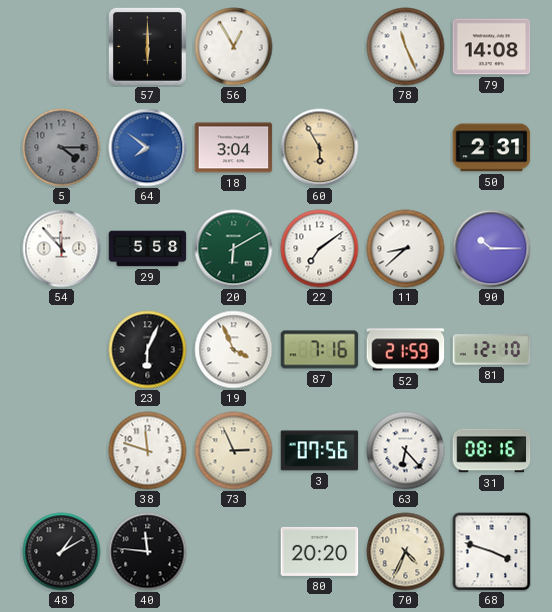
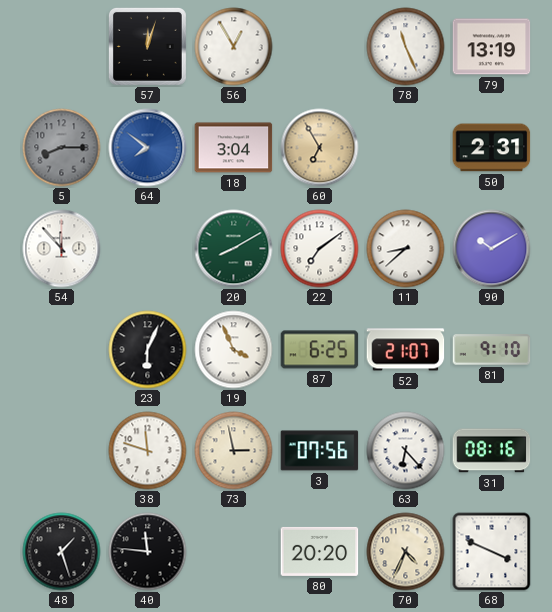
57: 6:00 -> 12:03 (147, 46)
79: 14:08 -> 13:19 (492, 47)
5: 4:15 -> 8:15 (62, 148)
60: 5:55 -> 6:55 (320, 148)
29: 5:58 -> none (148, 249)
20: 6:10 -> 8:10 (234, 249)
90: 10:15 -> 10:10 (492, 249)
87: 7:16 -> 6:25 (320, 350)
52: 21:59 -> 21:07 (406, 350)
81: 12:10 -> 9:10 (492, 350)
73: 2:56 -> 2:58 (234, 451)
48: 1:10 -> 1:27 (62, 552)
68: 3:48 -> 3:49 (492, 552)
